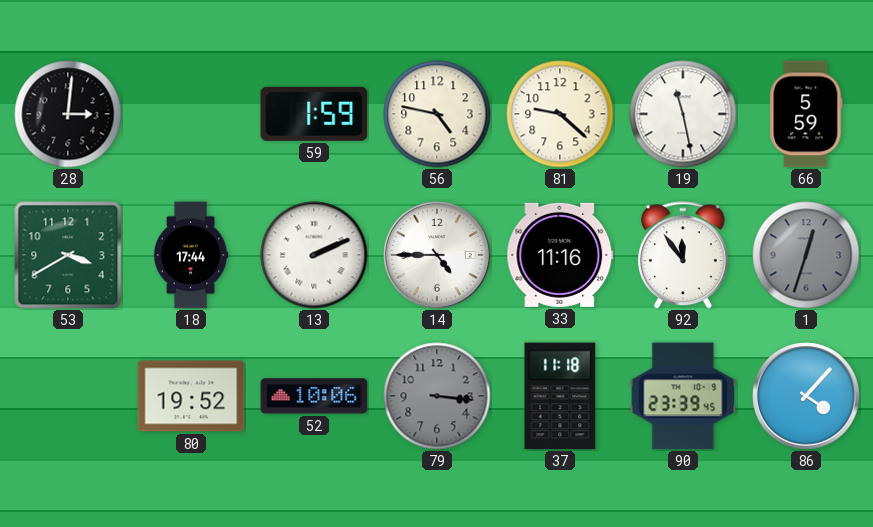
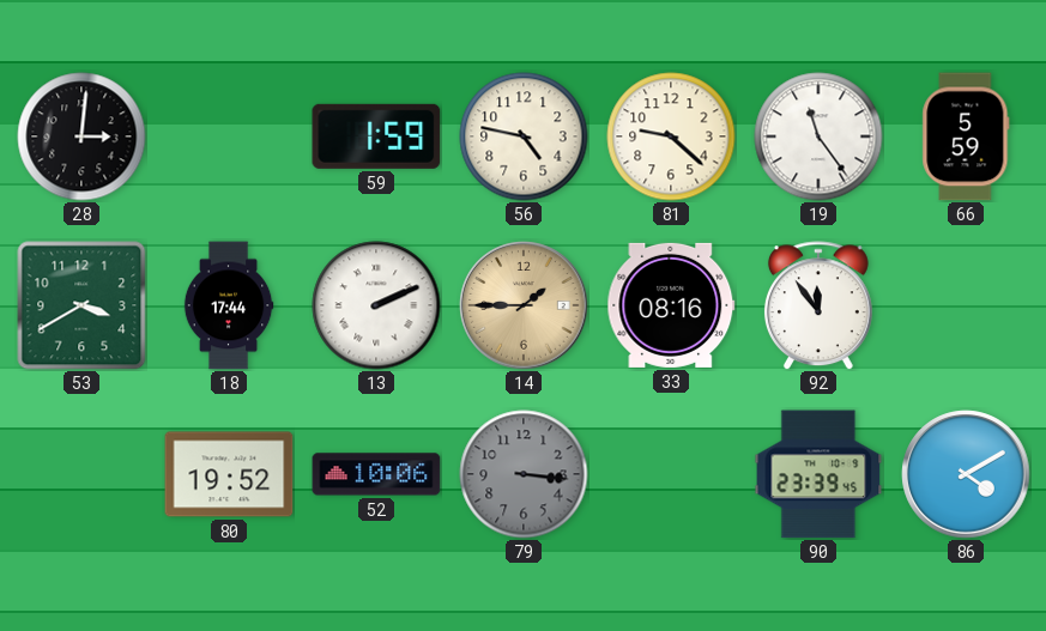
19: 11:28 -> 11:24 (818, 136)
14: 4:45 -> 1:45 (524, 305)
14 dial: white -> champagne (524, 305)
33: 11:16 -> 08:16 (671, 305)
1: 12:33 -> none (806, 255)
37: 11:18 -> none (560, 396)
86: 4:07 -> 4:10 (966, 474)
